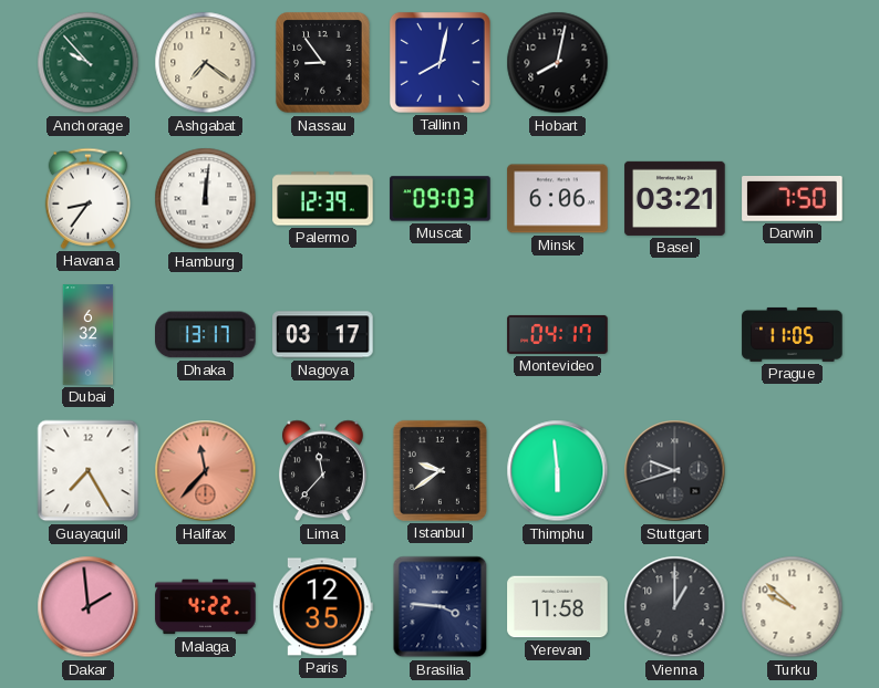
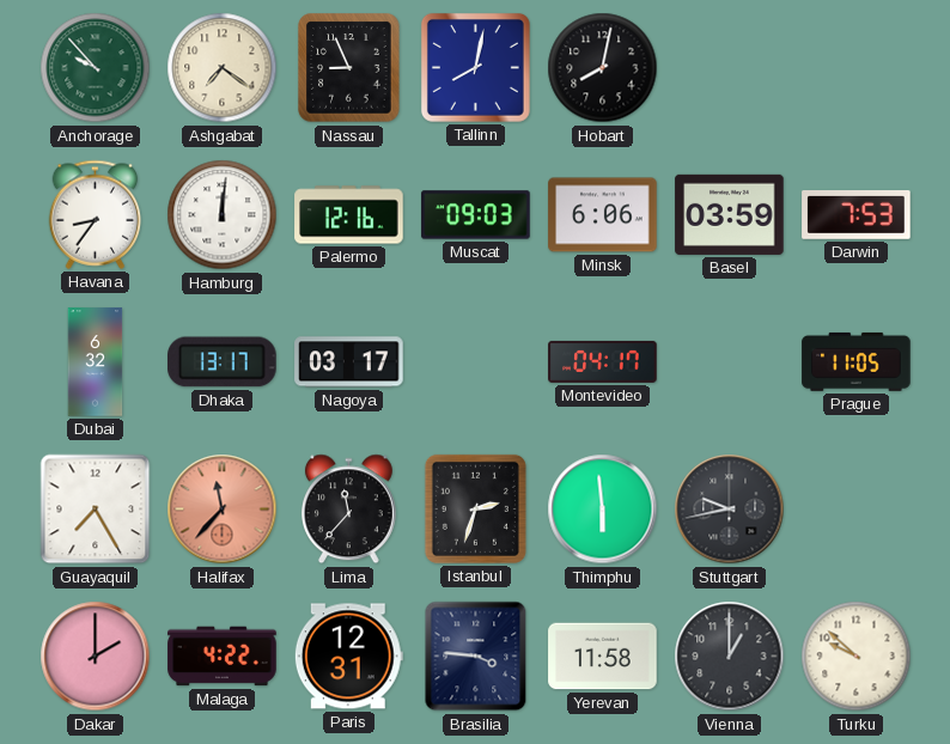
Nassau: 8:54 -> 8:56 (349, 68)
Palermo: 12:39 -> 12:16 (349, 215)
Basel: 03:21 -> 03:59 (730, 214)
Darwin: 7:50 -> 7:53 (857, 215)
Istanbul: 9:39 -> 2:33 (475, 508)
Stuttgart: 9:42 -> 9:43 (730, 510)
Dakar: 1:59 -> 2:00 (96, 657)
Paris: 12:35 -> 12:31 (348, 657)
